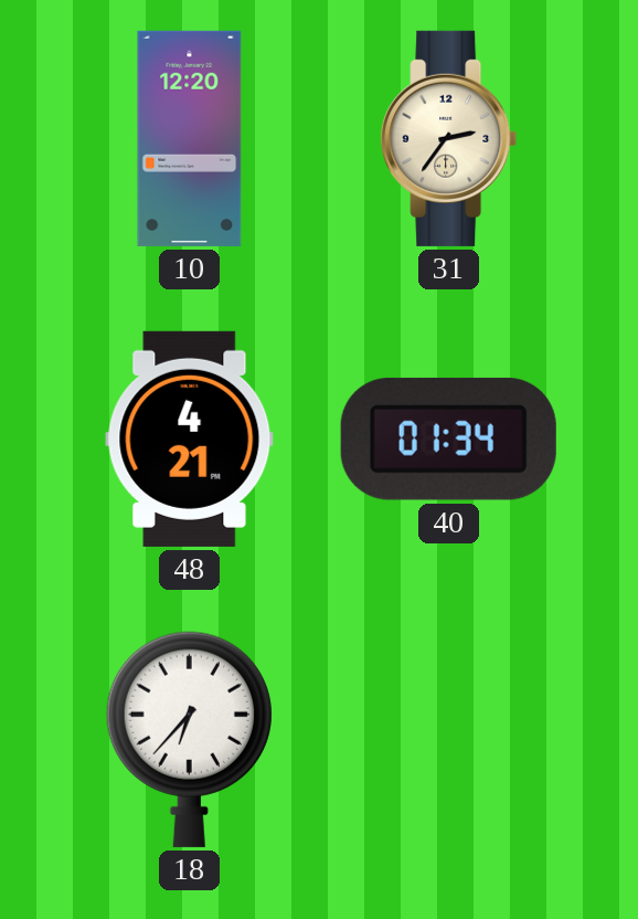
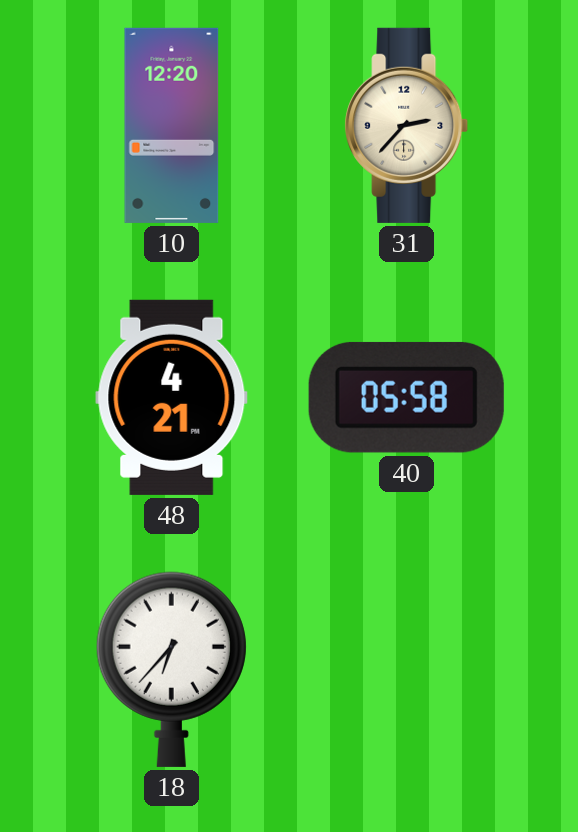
31: 2:36 -> 2:37 (407, 125)
40: 01:34 -> 05:58 (406, 397)
